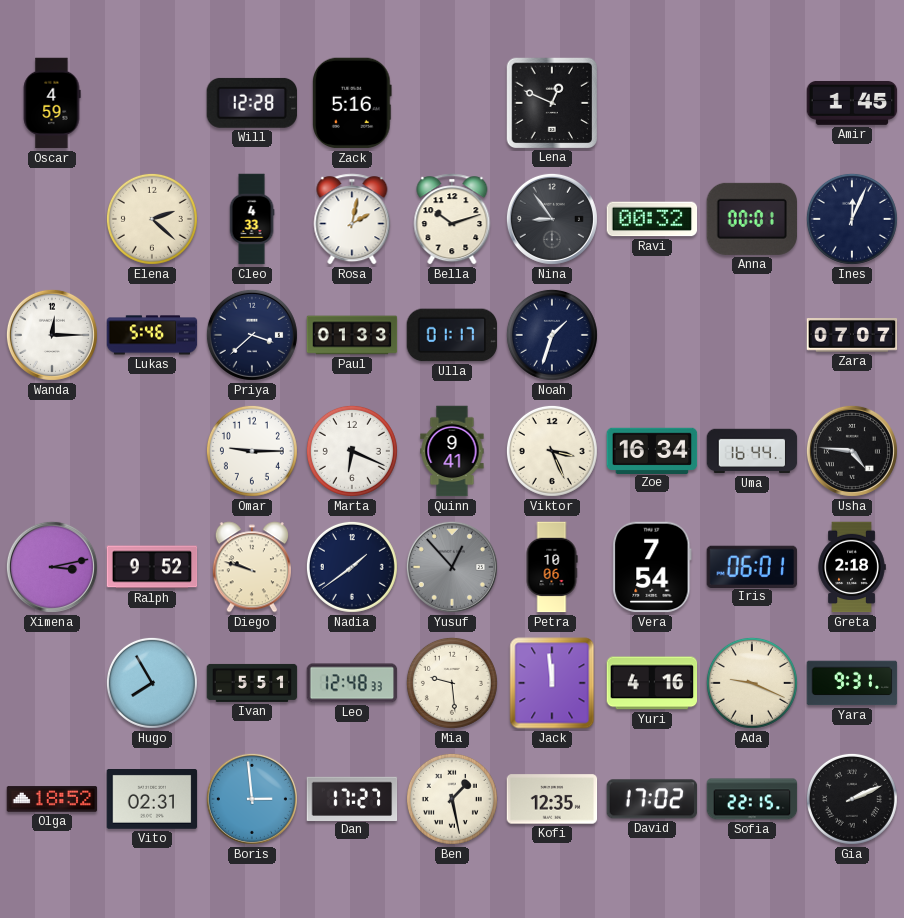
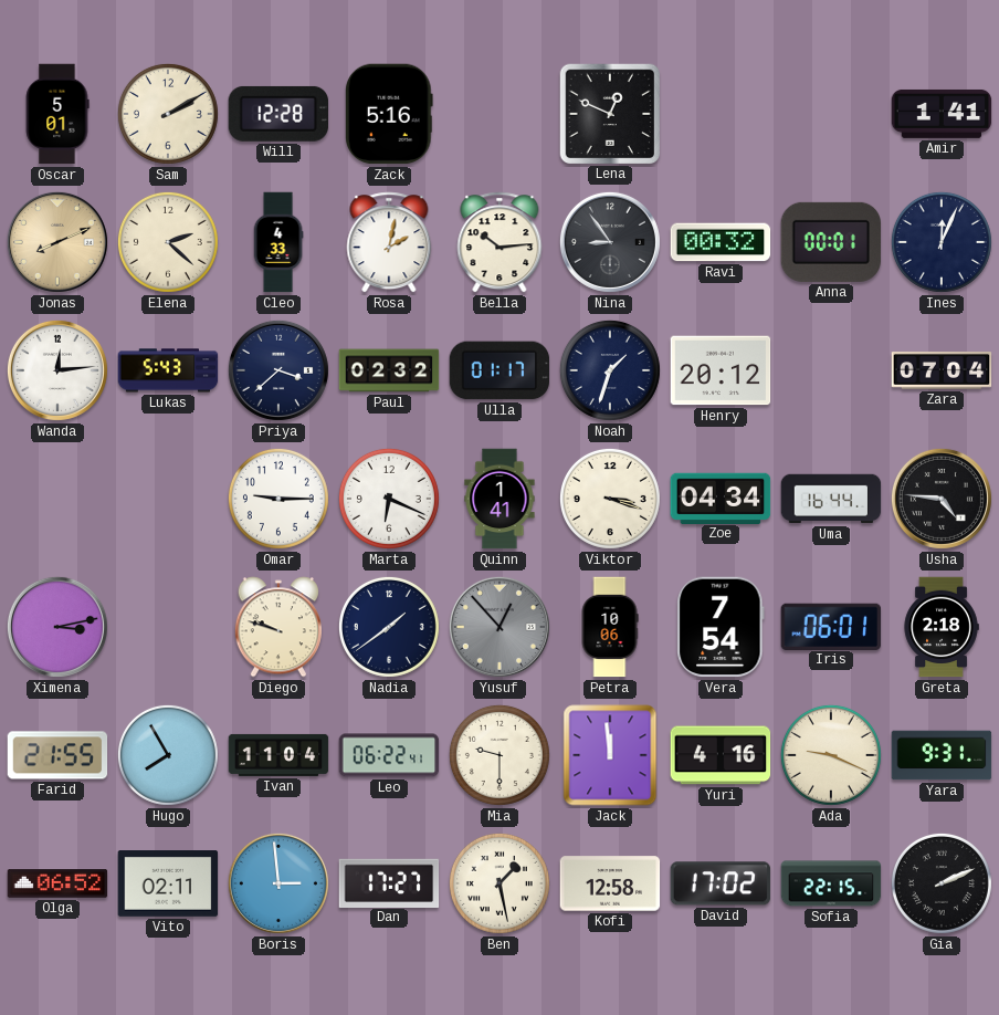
Oscar: 4:59 -> 5:01 (57, 114)
Sam: none -> 2:10 (168, 114)
Amir: 1:45 -> 1:41 (942, 114)
Jonas: none -> 8:11 (57, 242)
Bella: 10:12 -> 10:14 (499, 242)
Wanda: 12:15 -> 12:14 (57, 370)
Lukas: 5:46 -> 5:43 (168, 370)
Paul: 01:33 -> 02:32 (389, 370)
Henry: none -> 20:12 (721, 370)
Zara: 07:07 -> 07:04 (942, 370)
Quinn: 9:41 -> 1:41 (499, 499)
Viktor: 3:26 -> 3:18 (610, 499)
Zoe: 16:34 -> 04:34 (721, 498)
Ralph: 9:52 -> none (152, 567)
Farid: none -> 21:55 (57, 755)
Ivan: 5:51 -> 11:04 (278, 755)
Leo: 12:48 -> 06:22 (389, 755)
Mia: 9:29 -> 9:30 (499, 755)
Olga: 18:52 -> 06:52 (57, 883)
Vito: 02:31 -> 02:11 (168, 885)
Kofi: 12:35 -> 12:58 (610, 883)
